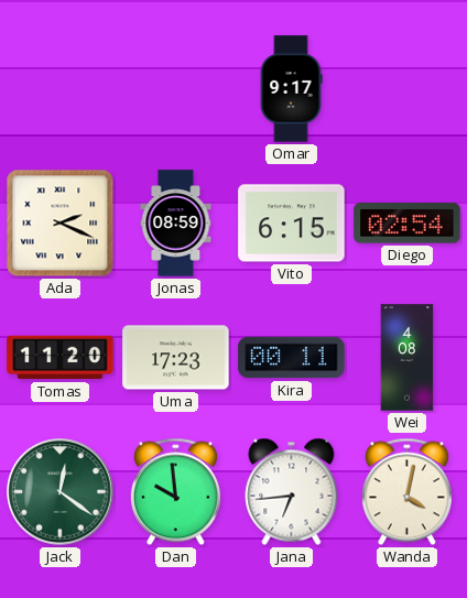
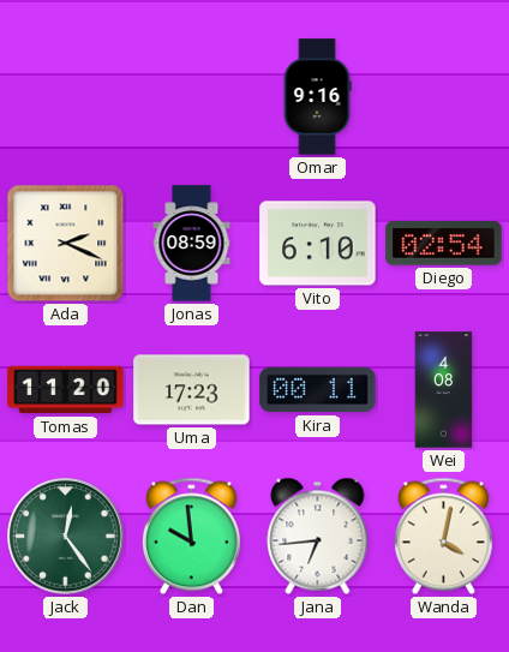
Omar: 9:17 -> 9:16 (317, 97)
Vito: 6:15 -> 6:10 (318, 244)
Jack: 12:21 -> 12:24 (66, 537)
